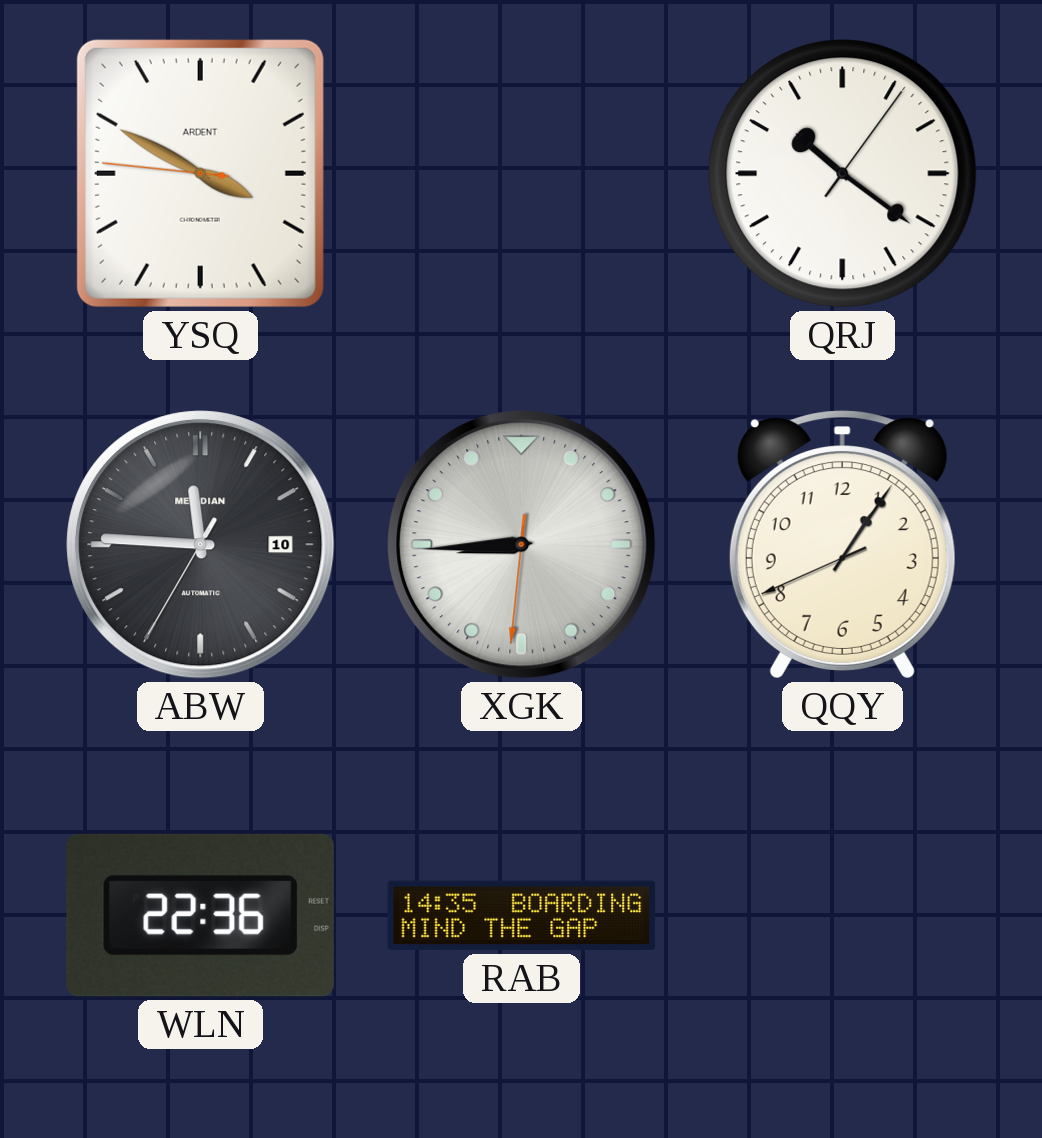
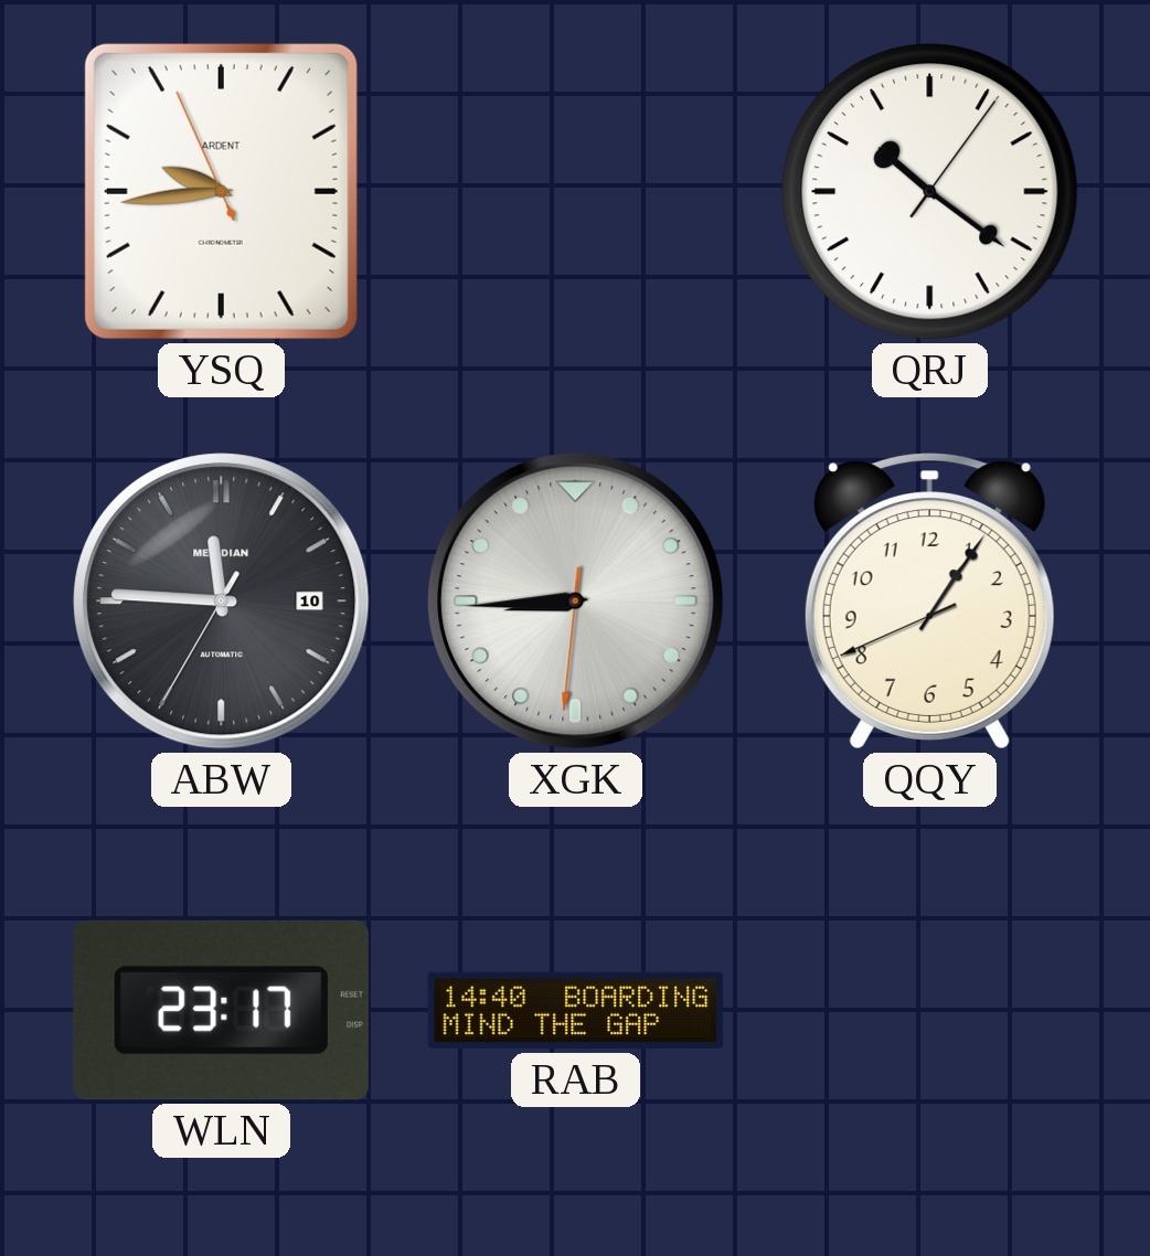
YSQ: 3:49 -> 9:43 (221, 191)
WLN: 22:36 -> 23:17 (221, 1010)
RAB: 14:35 -> 14:40 (576, 1011)
